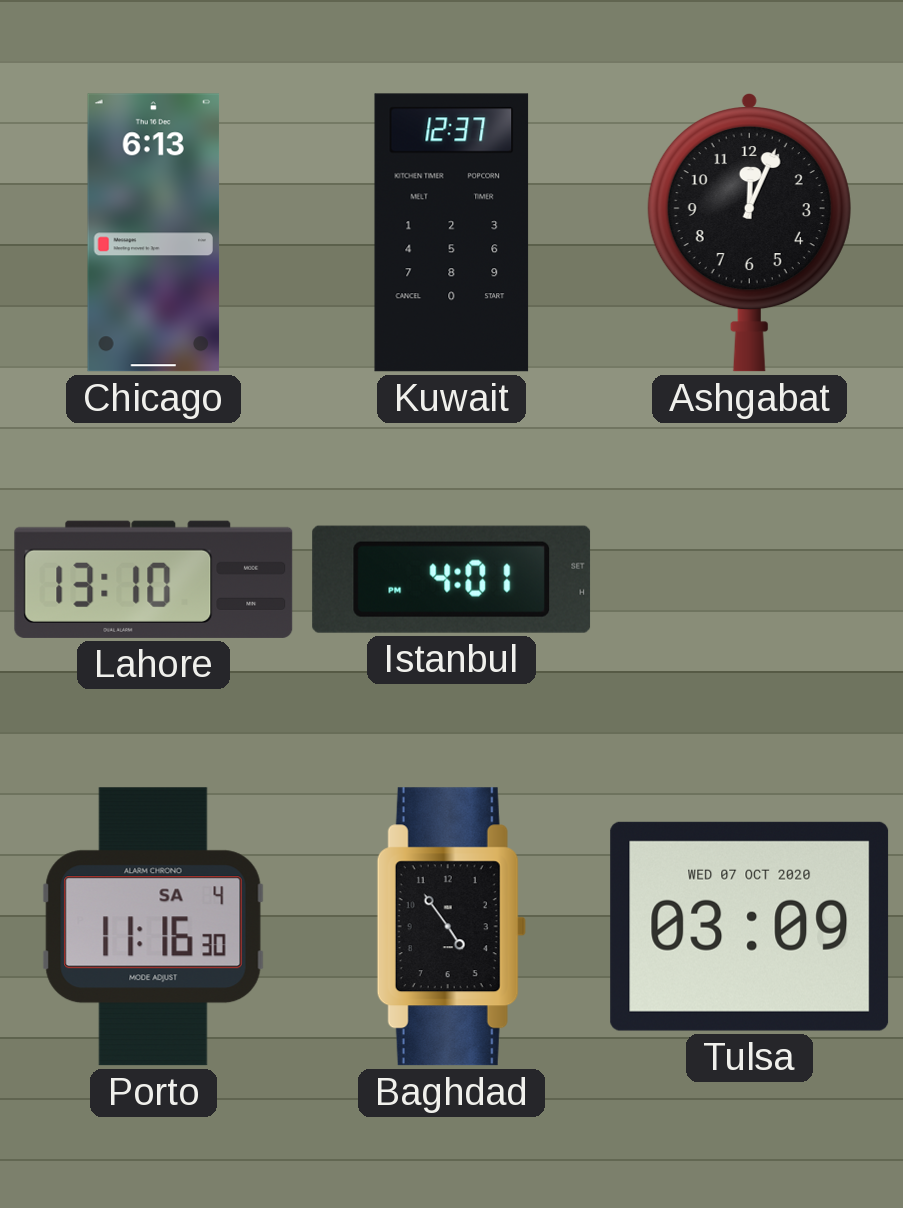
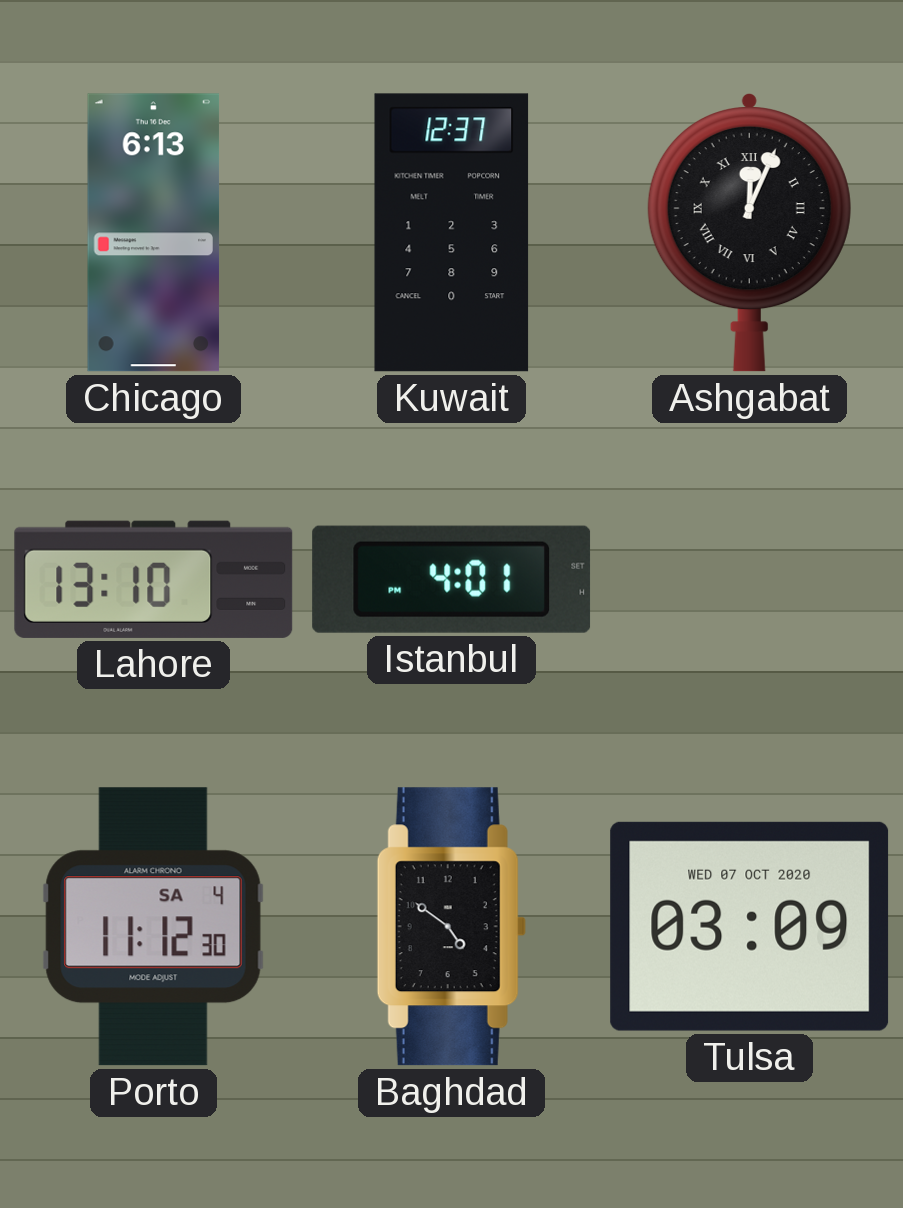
Ashgabat numerals: Arabic -> Roman (749, 233)
Porto: 11:16 -> 11:12 (153, 927)
Baghdad: 4:54 -> 4:51 (451, 927)
